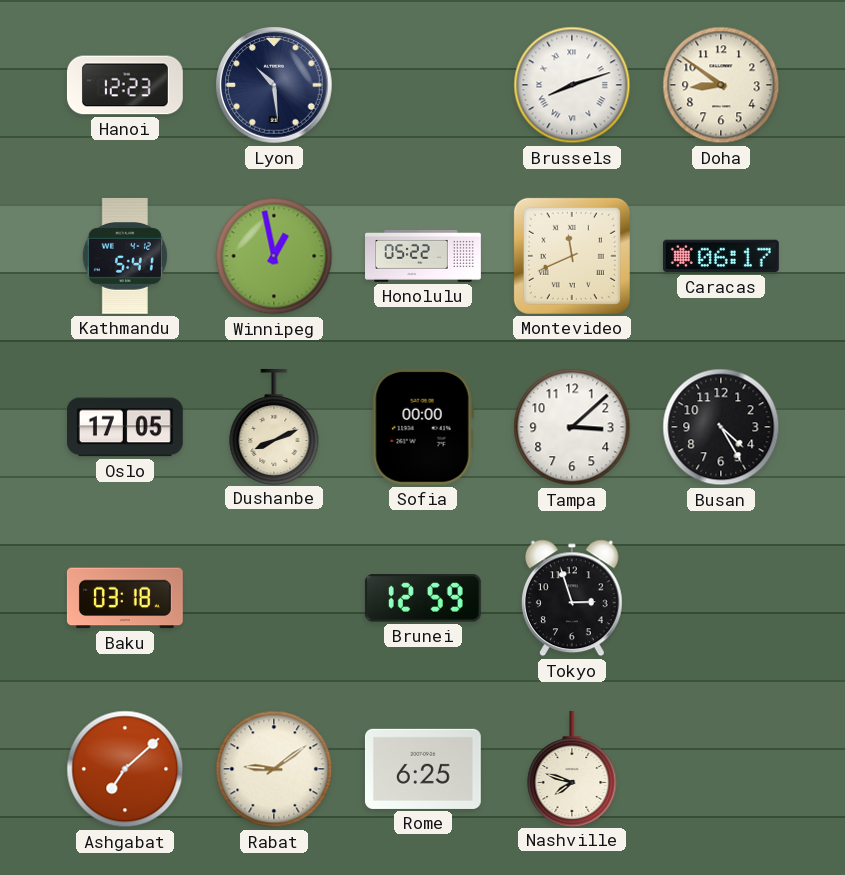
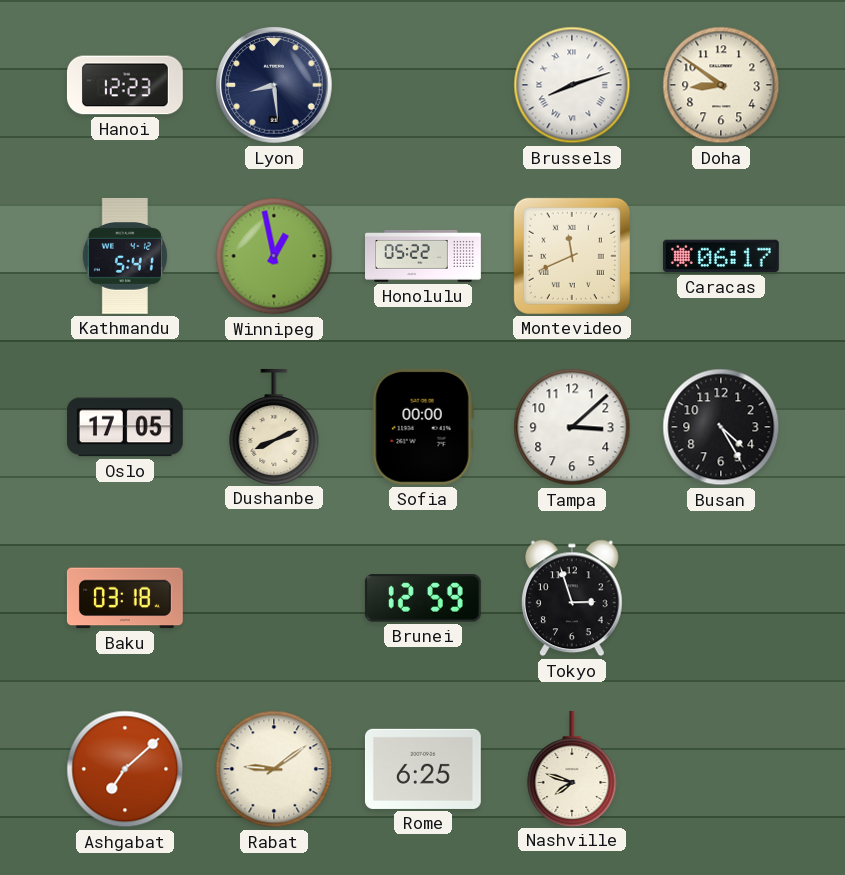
Lyon: 10:29 -> 8:29 (274, 85)
